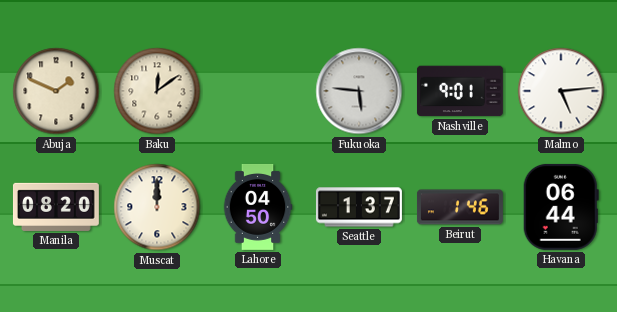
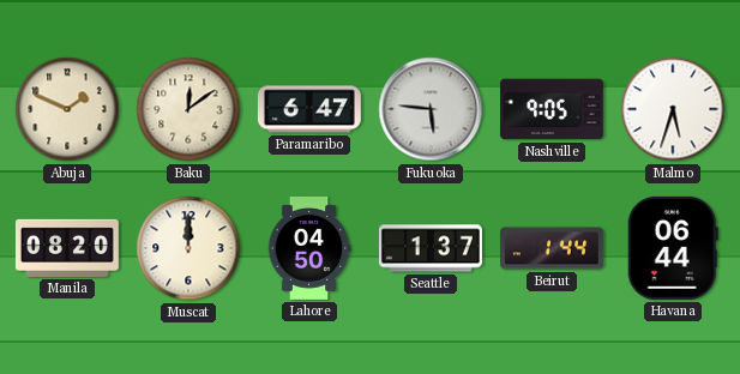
Paramaribo: none -> 6:47 (309, 109)
Nashville: 9:01 -> 9:05 (552, 109)
Malmo: 5:14 -> 5:33 (673, 109)
Beirut: 1:46 -> 1:44 (552, 248)
